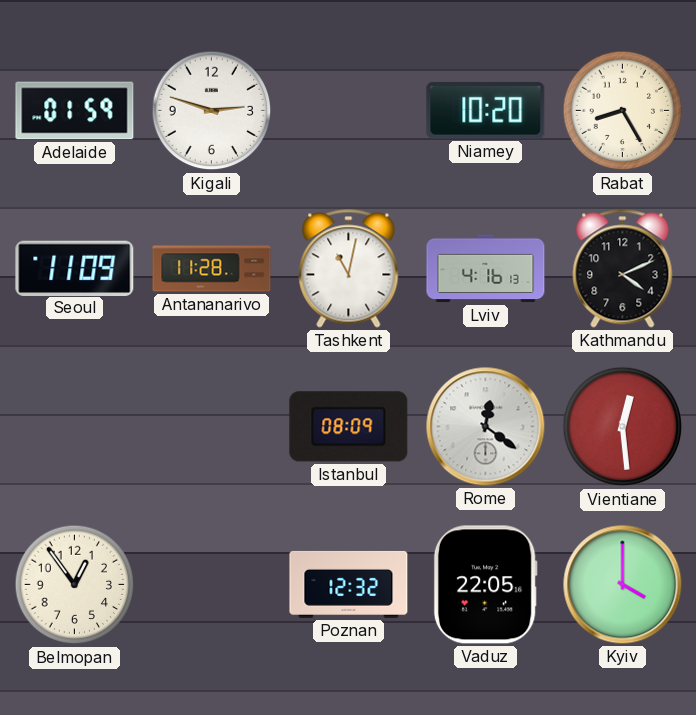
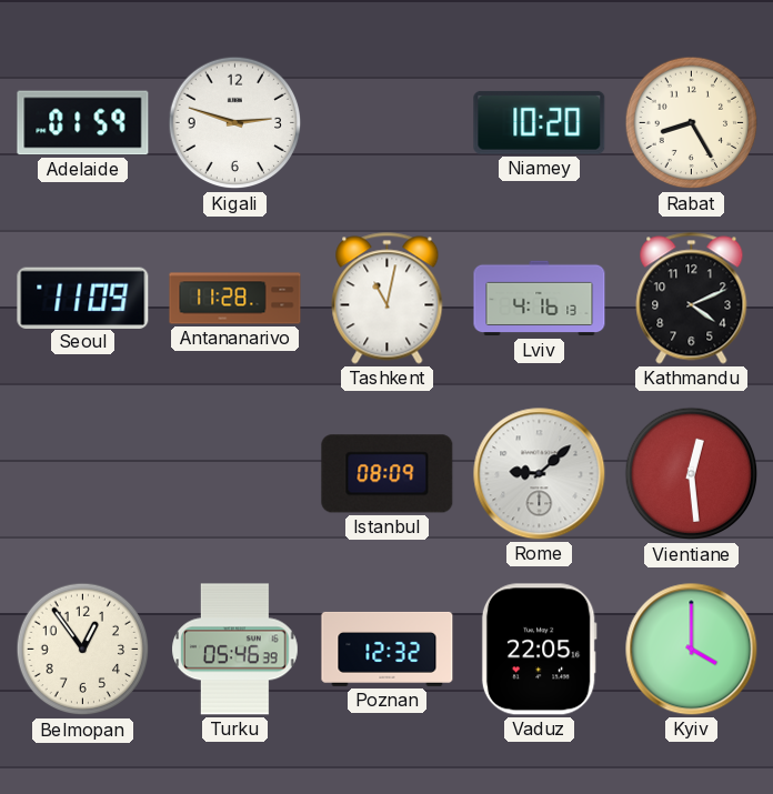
Rome: 12:21 -> 9:08 (540, 474)
Turku: none -> 05:46 (235, 650)
